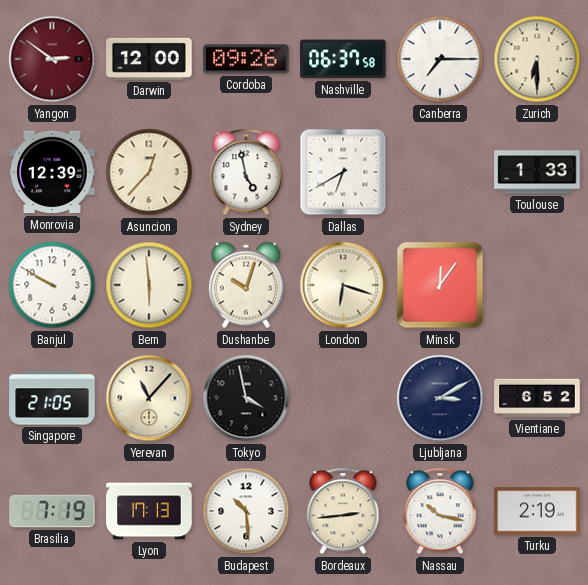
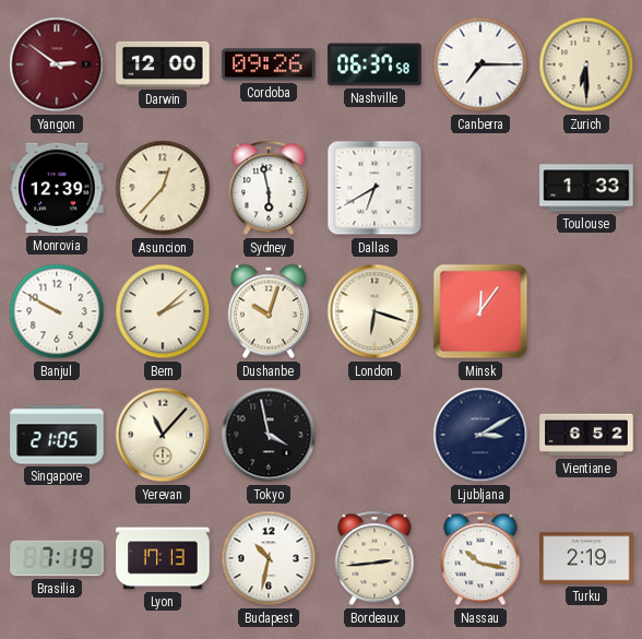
Sydney: 4:58 -> 5:58 (269, 188)
Bern: 5:59 -> 2:08 (163, 311)
Budapest: 10:29 -> 10:32 (269, 558)
